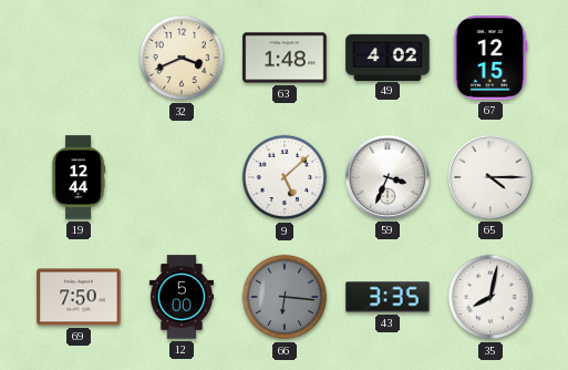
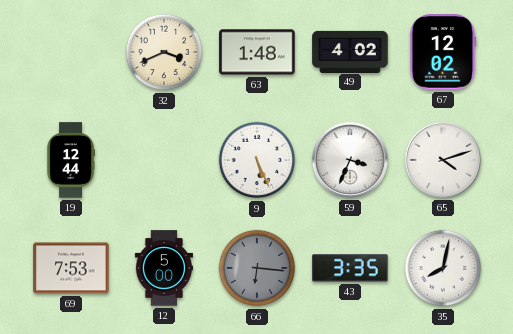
67: 12:15 -> 12:02 (443, 52)
9: 5:08 -> 5:26 (257, 160)
65: 4:15 -> 4:12 (443, 160)
69: 7:50 -> 7:53 (71, 268)
